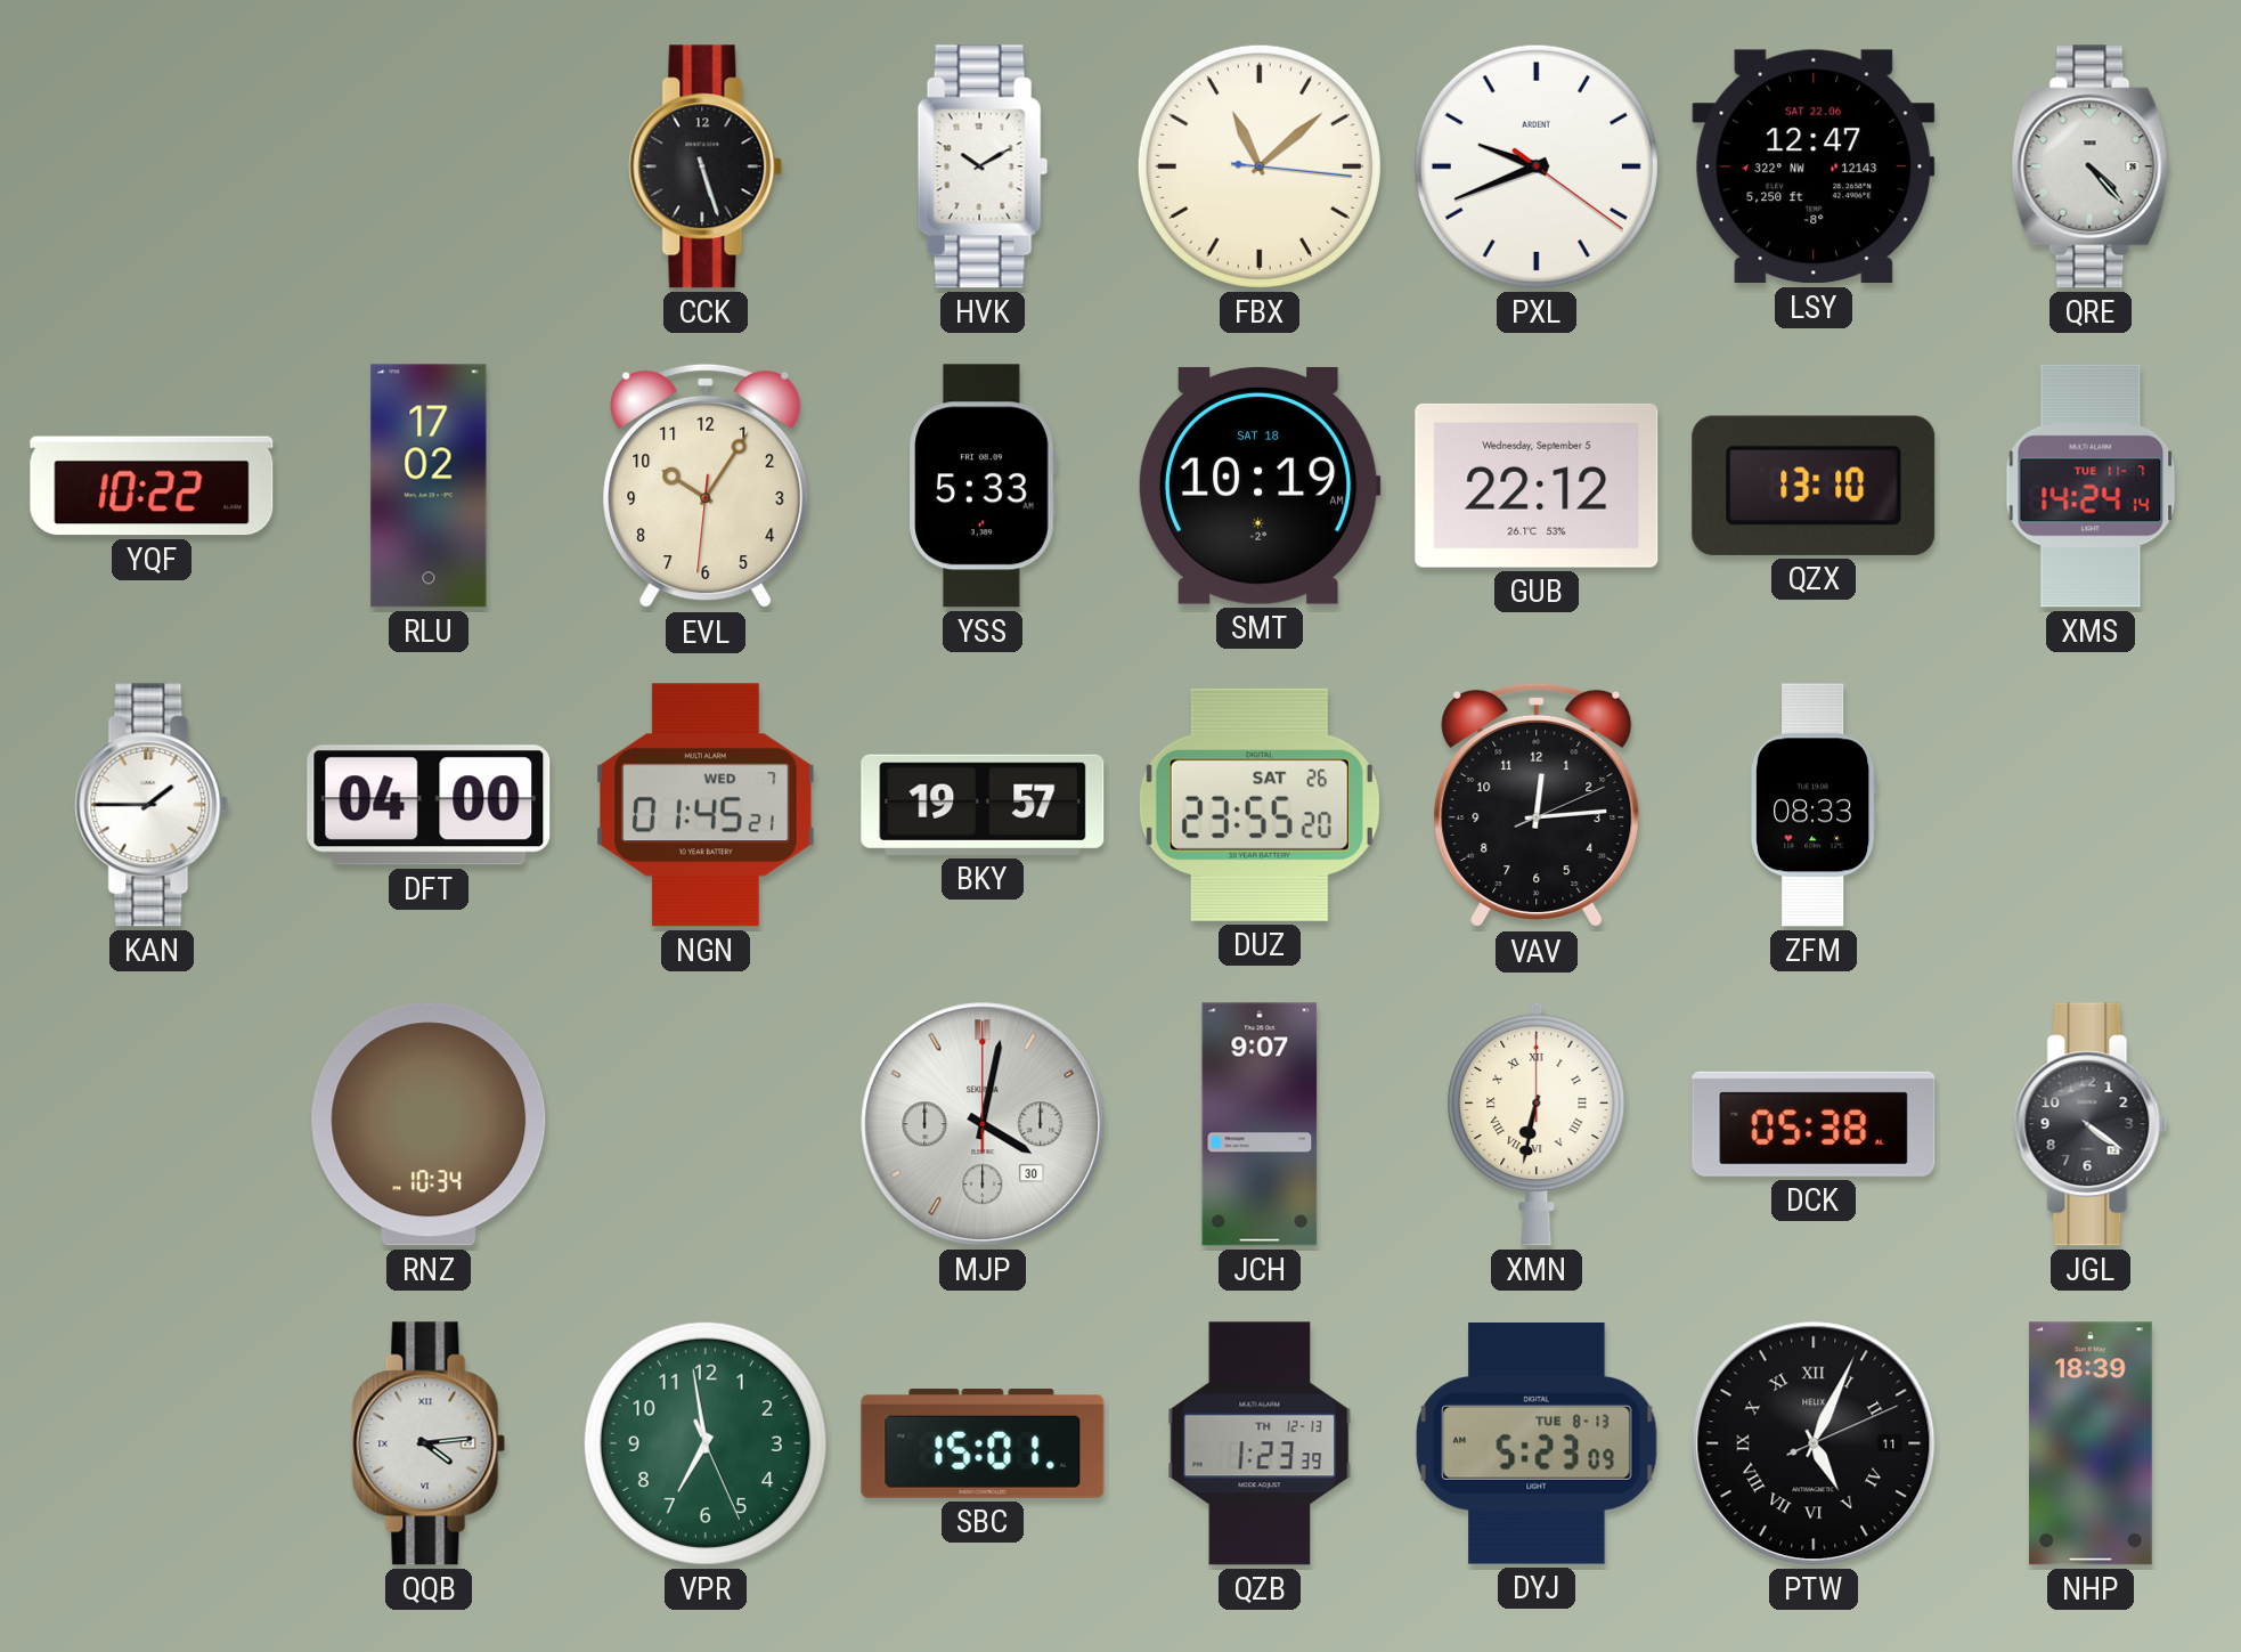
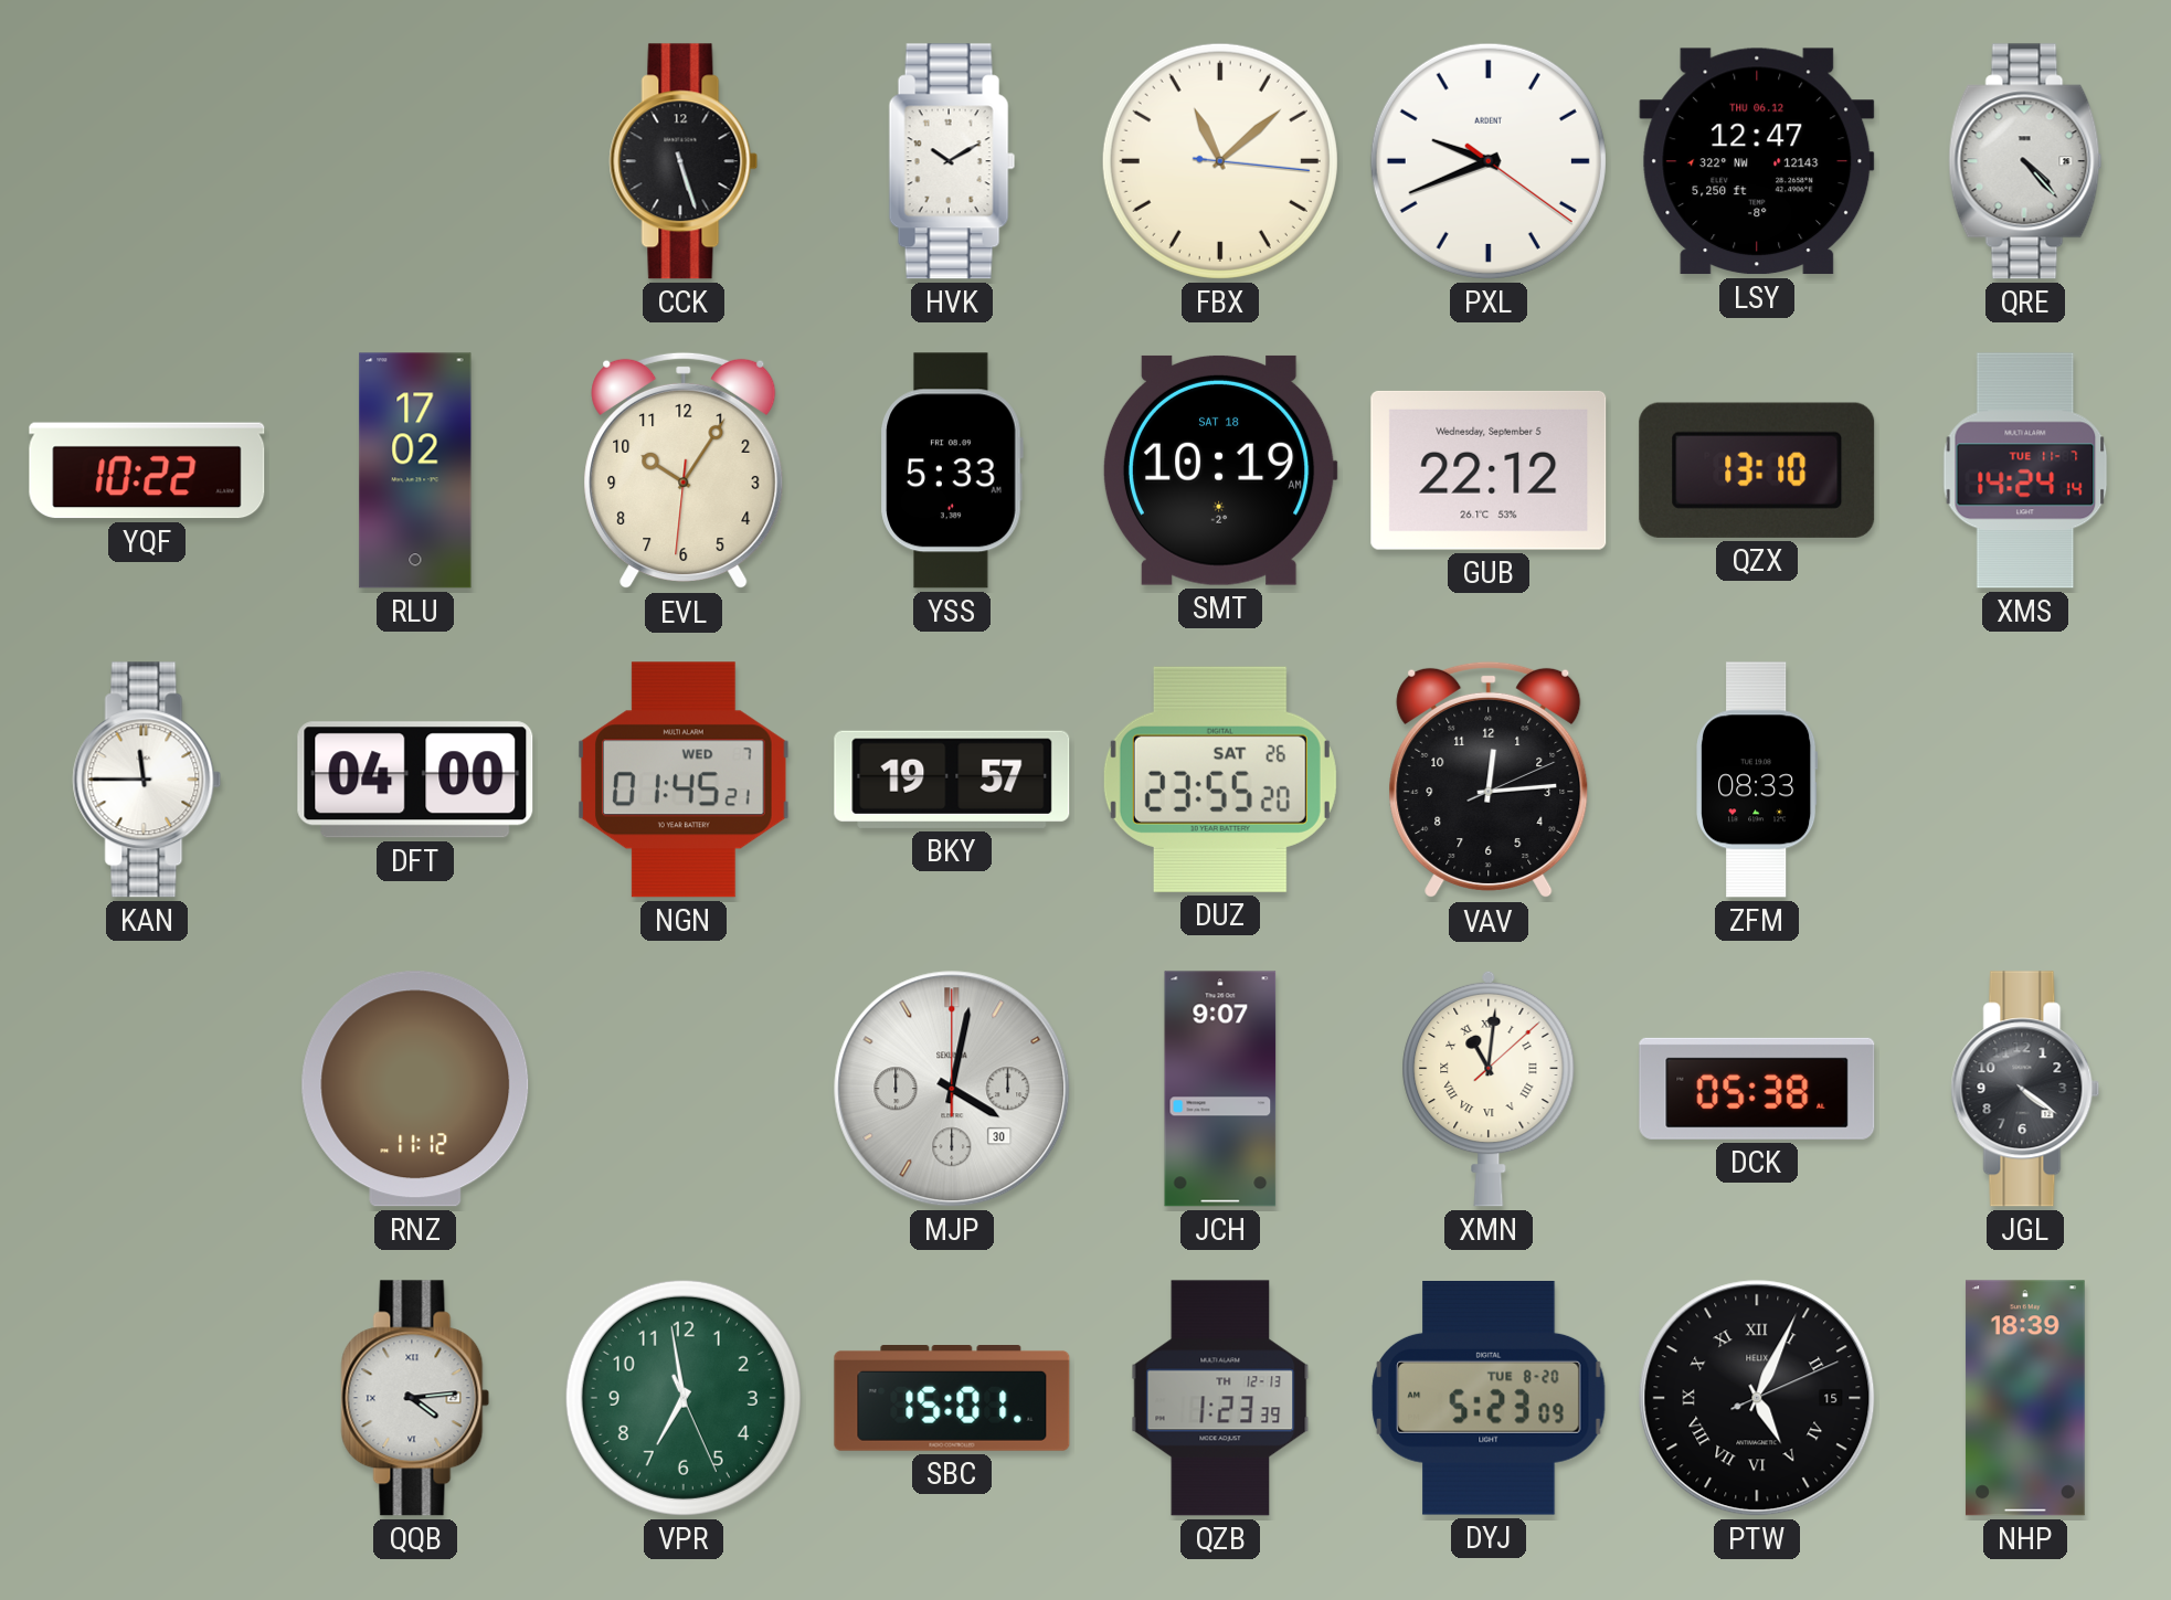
LSY date: SAT 22.06 -> THU 06.12 (1757, 161)
KAN: 1:45 -> 11:45 (147, 780)
RNZ: 10:34 -> 11:12 (415, 1089)
XMN: 6:32 -> 11:01 (1489, 1089)
DYJ date: TUE 8-13 -> TUE 8-20 (1489, 1399)
PTW date: 11 -> 15 (1757, 1398)
